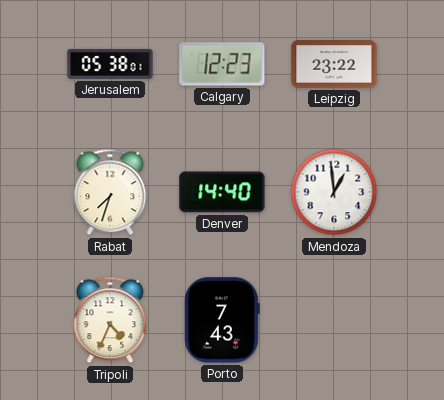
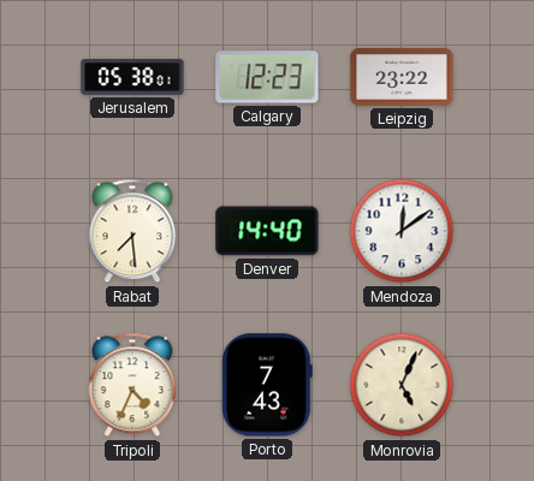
Rabat: 7:33 -> 7:29 (132, 231)
Mendoza: 12:59 -> 12:09 (402, 231)
Monrovia: none -> 5:04 (402, 385)
